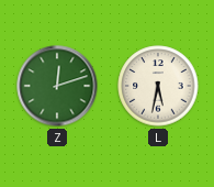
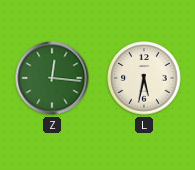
Z: 12:12 -> 12:16 (52, 78)
